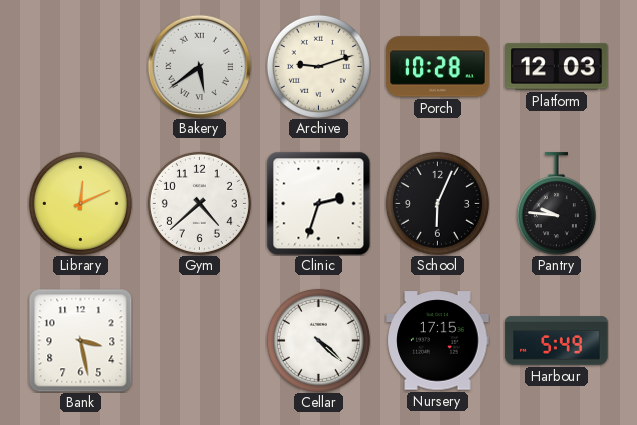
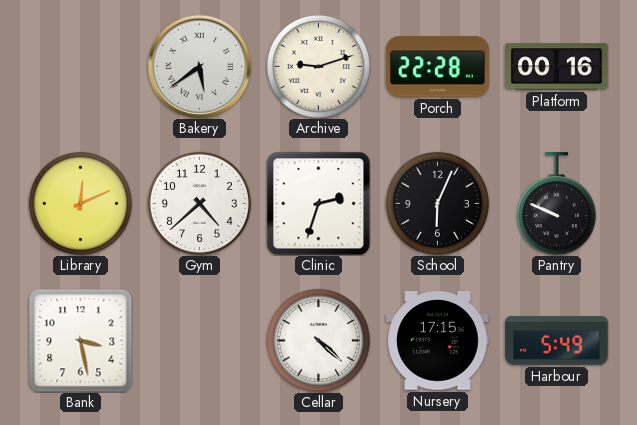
Porch: 10:28 -> 22:28 (438, 67)
Platform: 12:03 -> 00:16 (557, 67)
Pantry: 9:46 -> 9:49 (556, 204)
